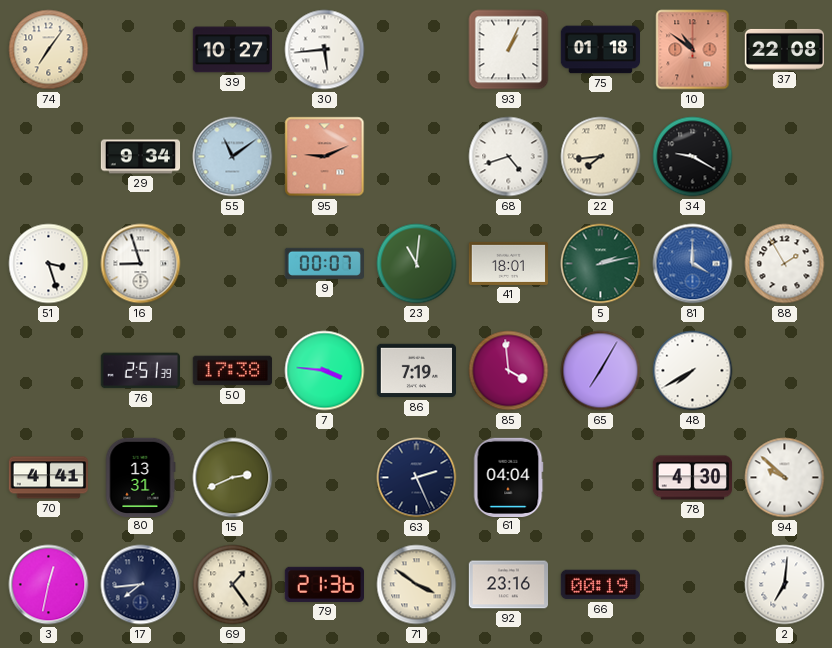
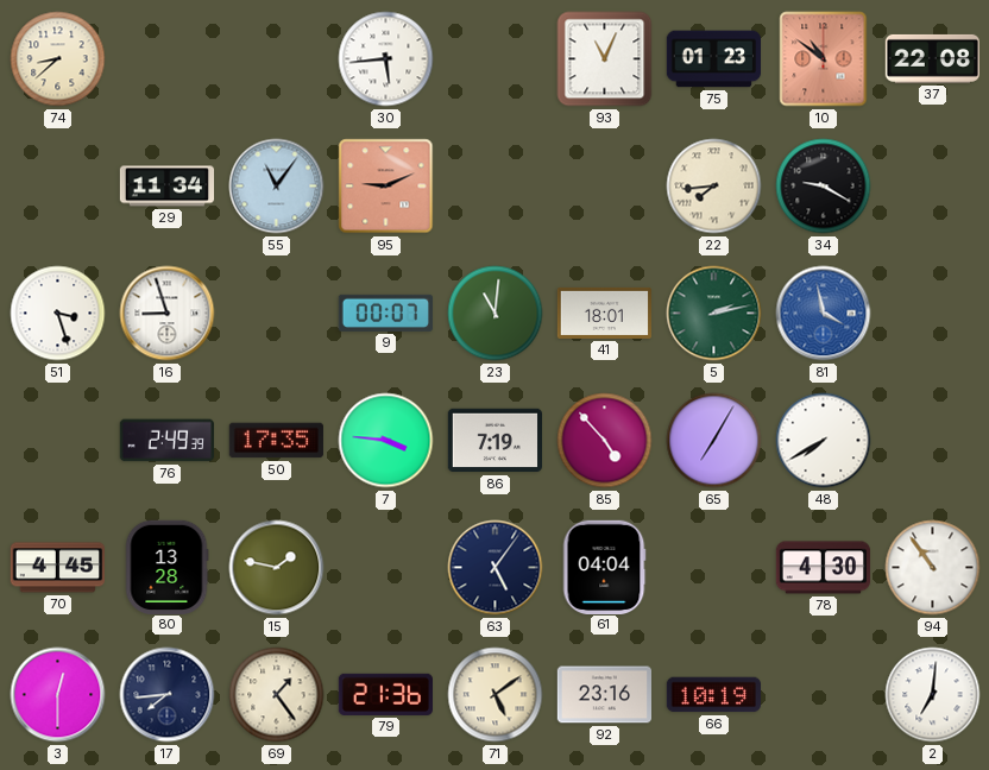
74: 7:06 -> 8:38 (58, 59)
39: 10:27 -> none (232, 50)
93: 1:04 -> 11:04 (605, 59)
75: 01:18 -> 01:23 (713, 59)
29: 9:34 -> 11:34 (168, 187)
55: 11:09 -> 11:06 (277, 187)
68: 4:42 -> none (509, 157)
81: 4:00 -> 3:58 (824, 314)
88: 1:55 -> none (785, 264)
76: 2:51 -> 2:49 (166, 441)
50: 17:38 -> 17:35 (276, 441)
85: 3:59 -> 4:53 (605, 441)
70: 4:41 -> 4:45 (57, 568)
80: 13:31 -> 13:28 (166, 567)
15: 2:41 -> 1:47 (277, 568)
63: 2:26 -> 5:06 (496, 568)
94: 9:52 -> 10:54 (933, 568)
3: 12:32 -> 12:30 (58, 695)
71: 3:51 -> 5:09 (496, 695)
66: 00:19 -> 10:19 (713, 695)
